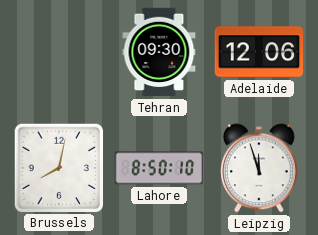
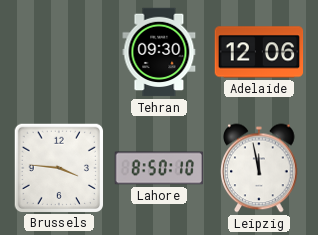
Brussels: 8:02 -> 3:46 (58, 167)
Leipzig: 11:57 -> 11:58 (259, 168)
